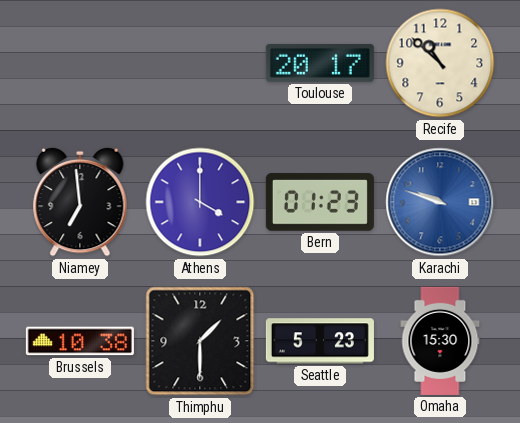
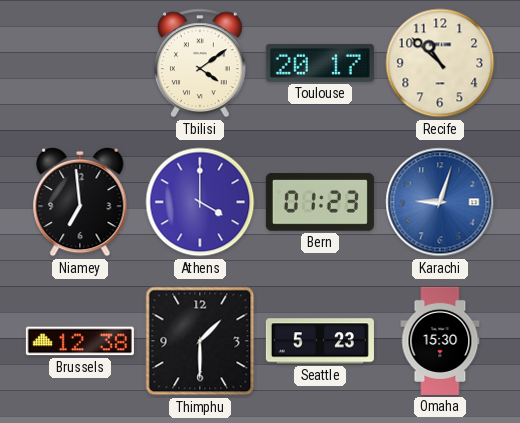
Tbilisi: none -> 4:09 (201, 63)
Karachi: 9:48 -> 9:03 (440, 202)
Brussels: 10:38 -> 12:38 (80, 341)
